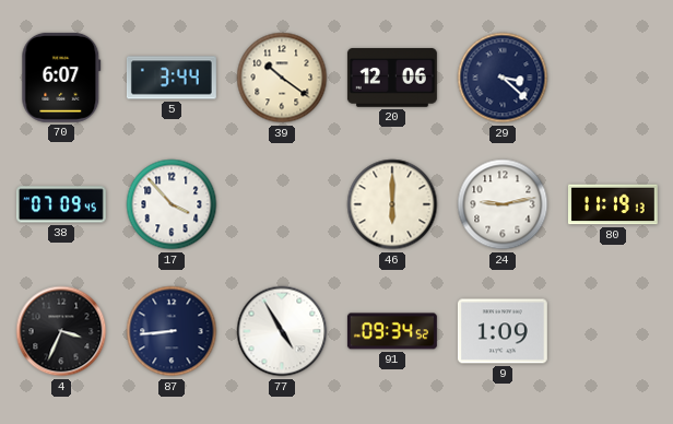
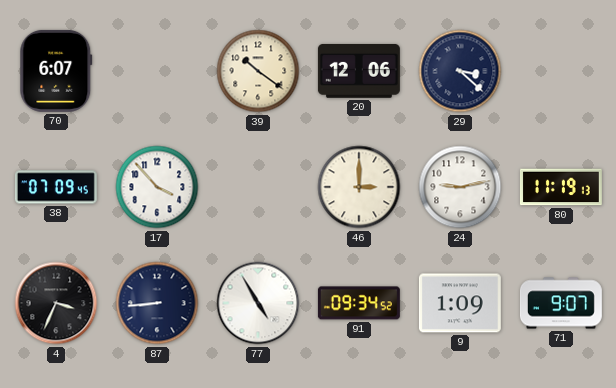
5: 3:44 -> none (172, 78)
46: 6:00 -> 3:00 (359, 187)
71: none -> 9:07 (561, 303)
